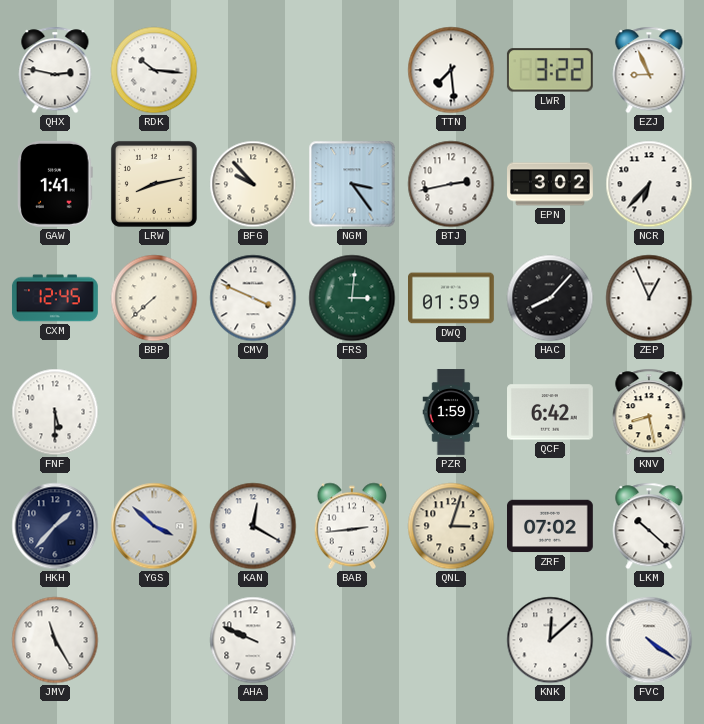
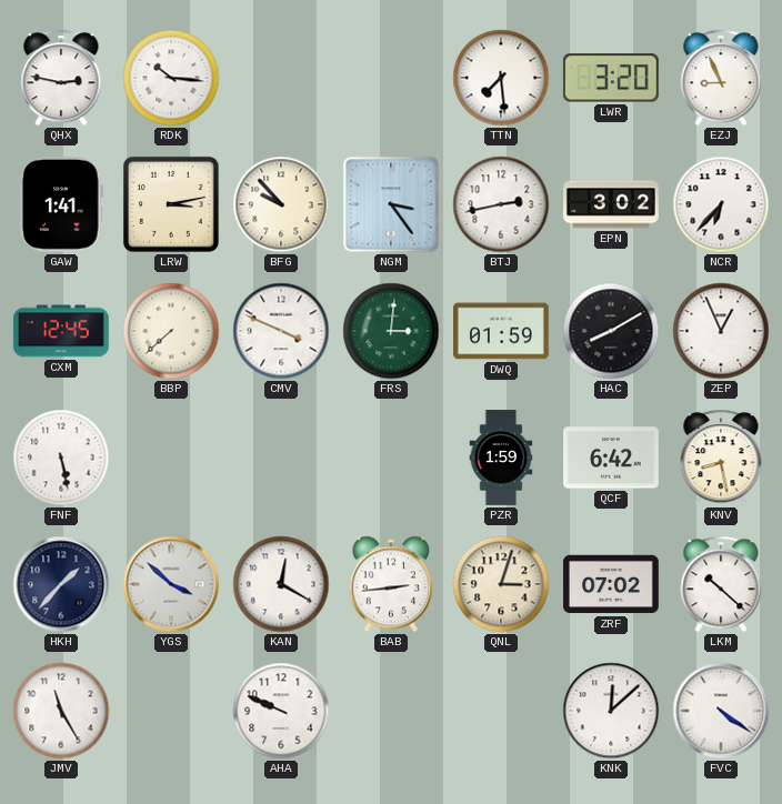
LWR: 3:22 -> 3:20 (611, 78)
LRW: 8:13 -> 3:13 (171, 204)
HAC: 8:07 -> 8:10 (611, 331)
FNF: 5:30 -> 5:28 (61, 458)
